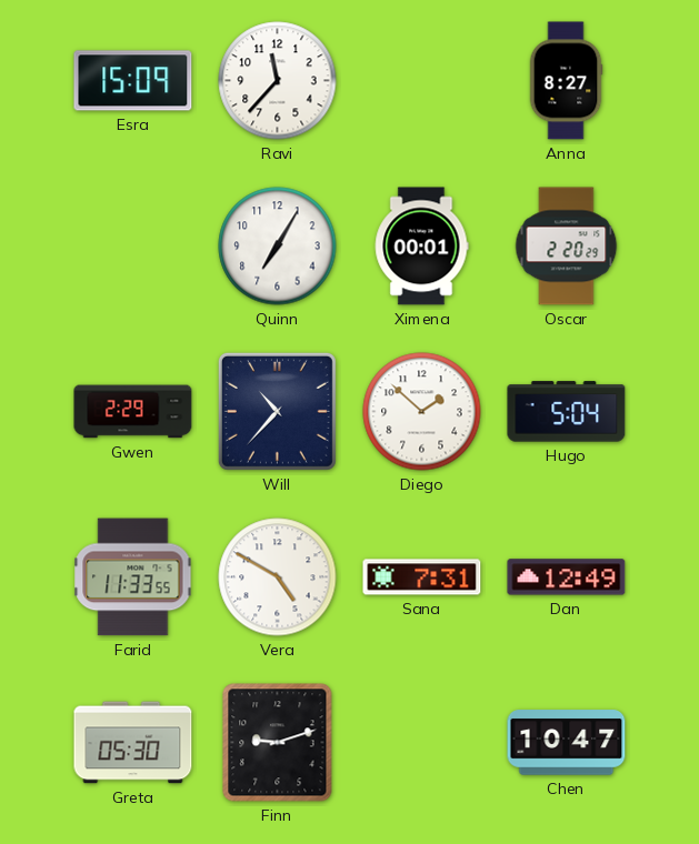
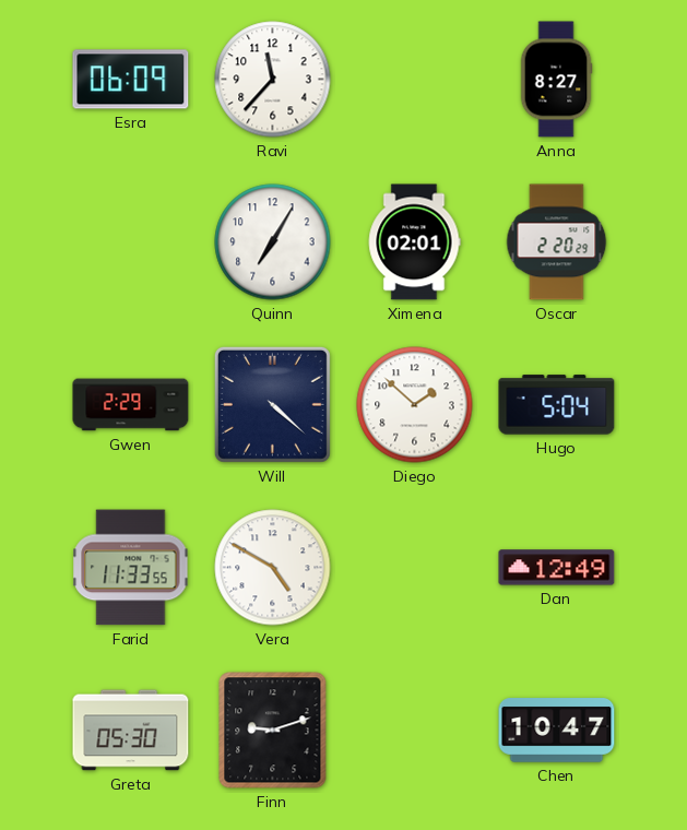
Esra: 15:09 -> 06:09 (131, 80)
Ximena: 00:01 -> 02:01 (414, 242)
Will: 10:37 -> 4:22 (272, 404)
Sana: 7:31 -> none (422, 577)
